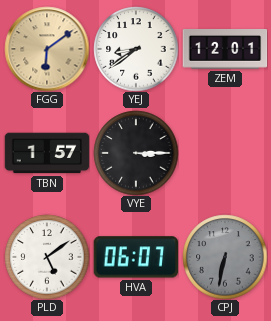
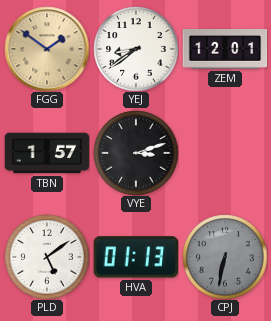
FGG: 6:09 -> 1:51 (47, 49)
VYE: 3:15 -> 3:12 (136, 153)
HVA: 06:07 -> 01:13 (136, 257)
